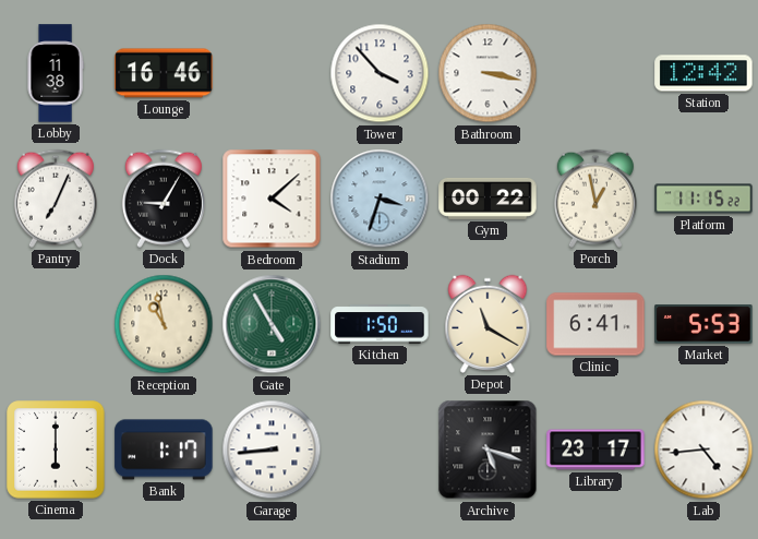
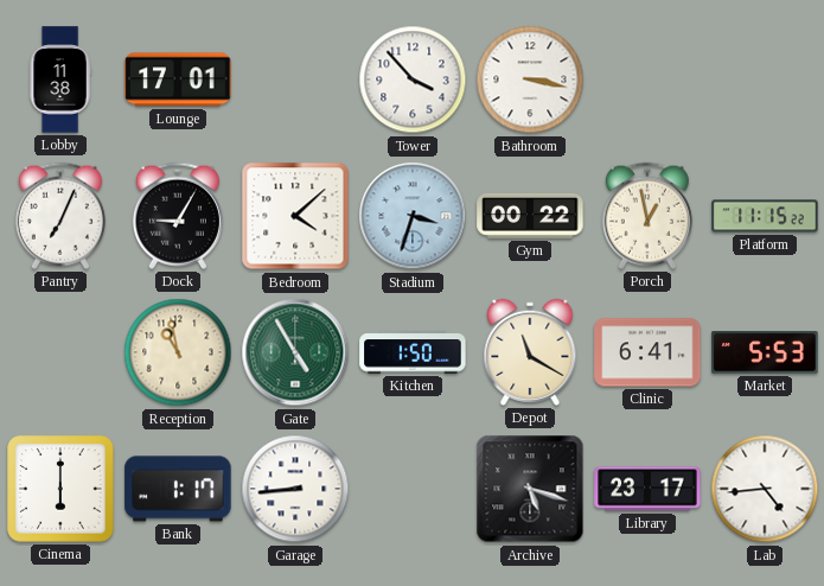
Lounge: 16:46 -> 17:01 (178, 79)
Station: 12:42 -> none (703, 73)
